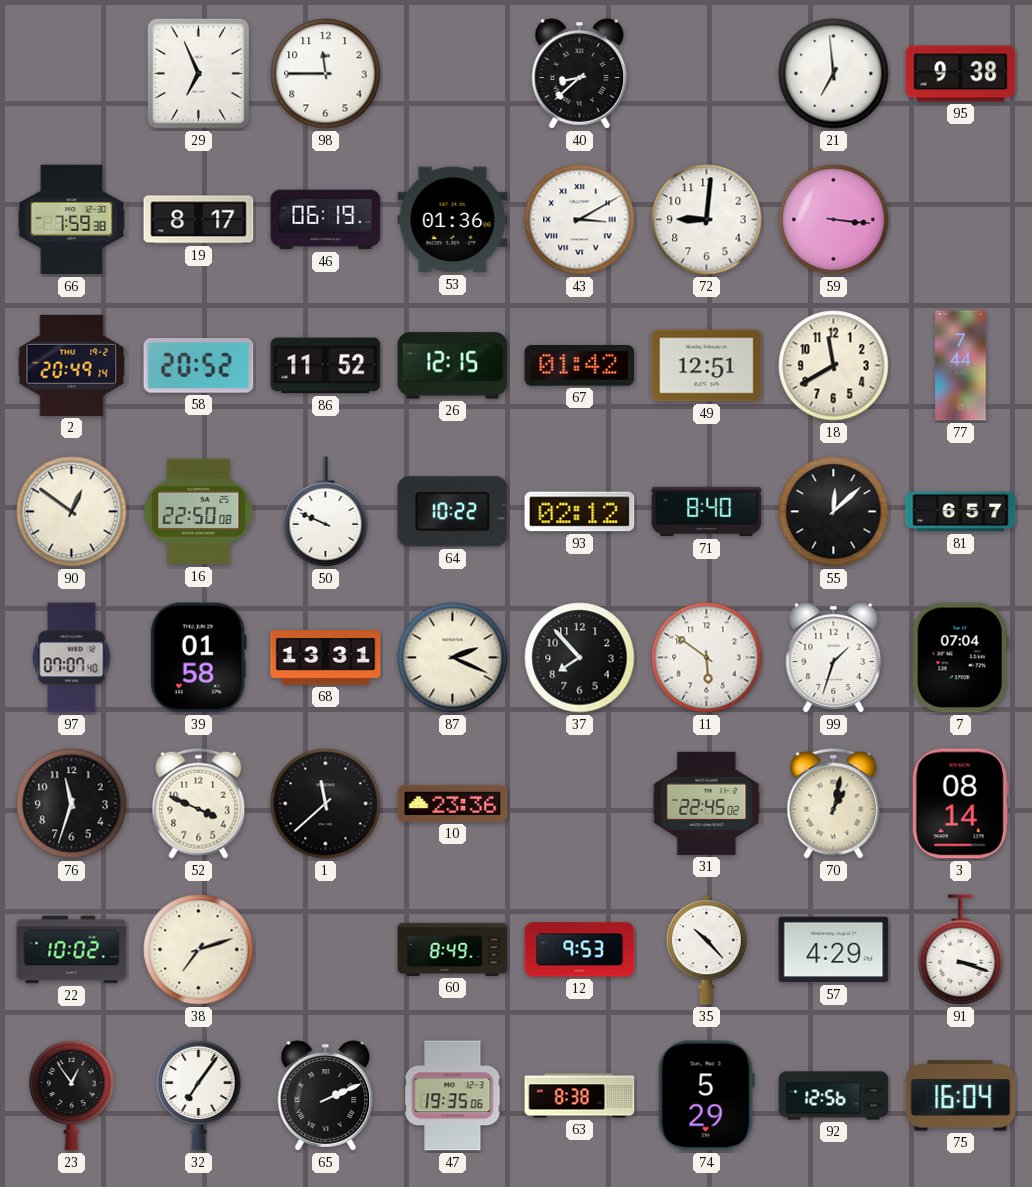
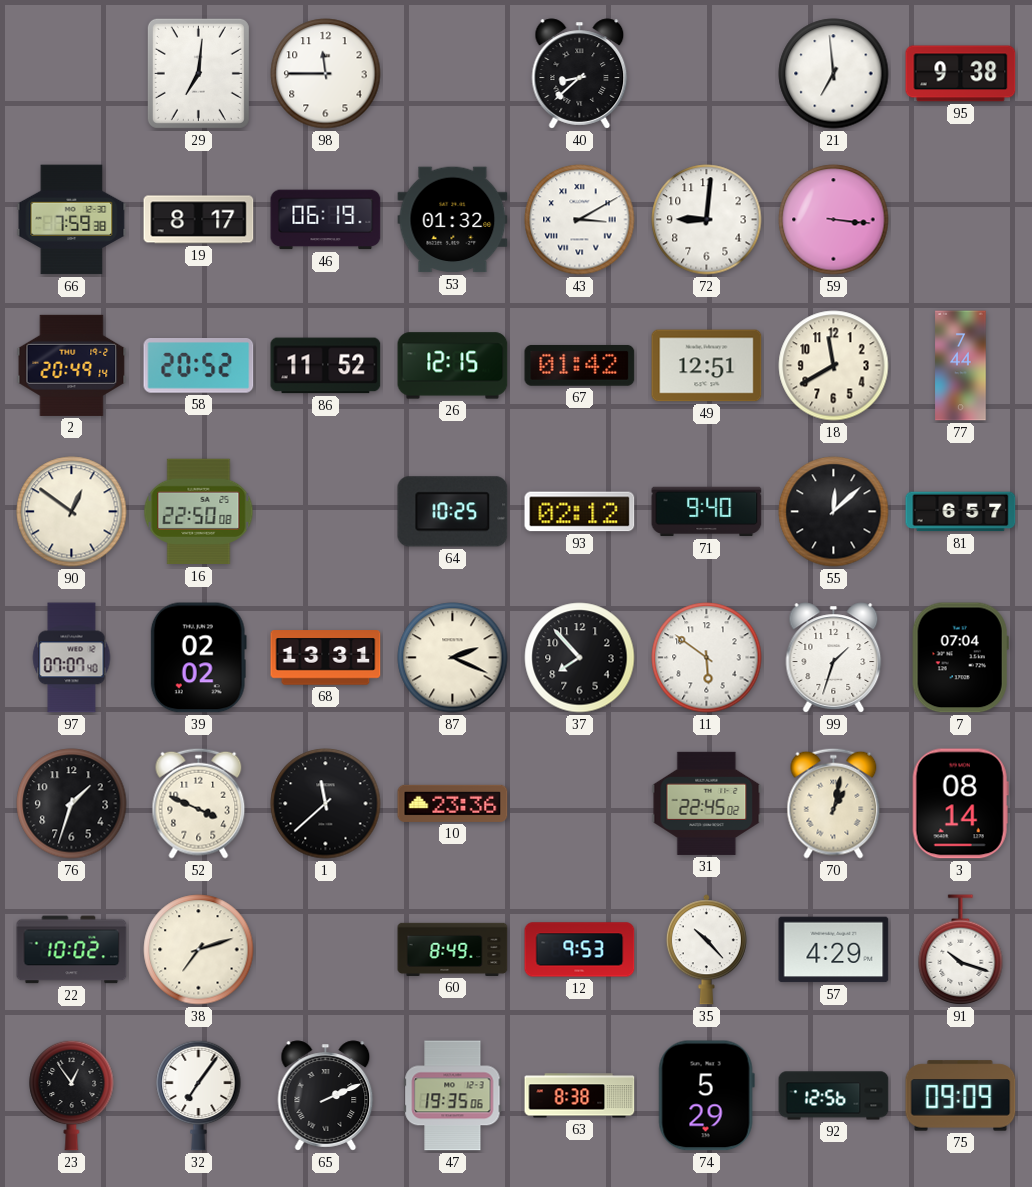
29: 6:56 -> 7:01 (198, 73)
53: 01:36 -> 01:32 (453, 220)
50: 9:49 -> none (326, 512)
64: 10:22 -> 10:25 (453, 512)
71: 8:40 -> 9:40 (707, 512)
39: 01:58 -> 02:02 (198, 658)
76: 11:33 -> 1:33 (72, 804)
91: 3:18 -> 10:18 (961, 950)
75: 16:04 -> 09:09 (961, 1096)
